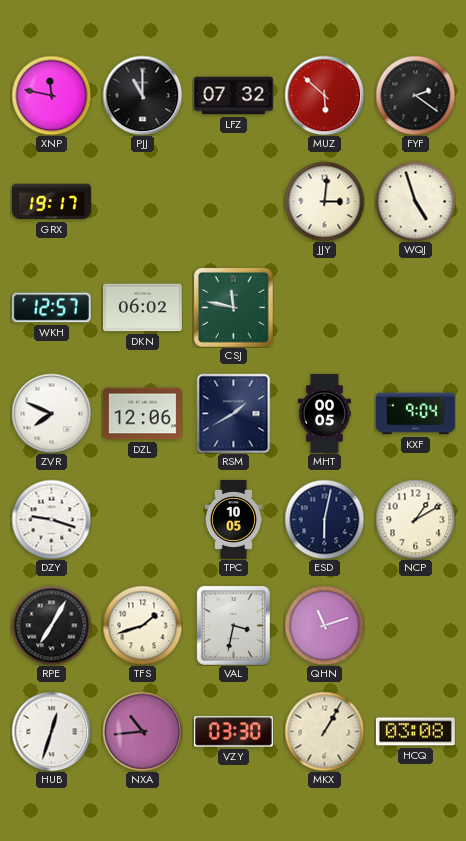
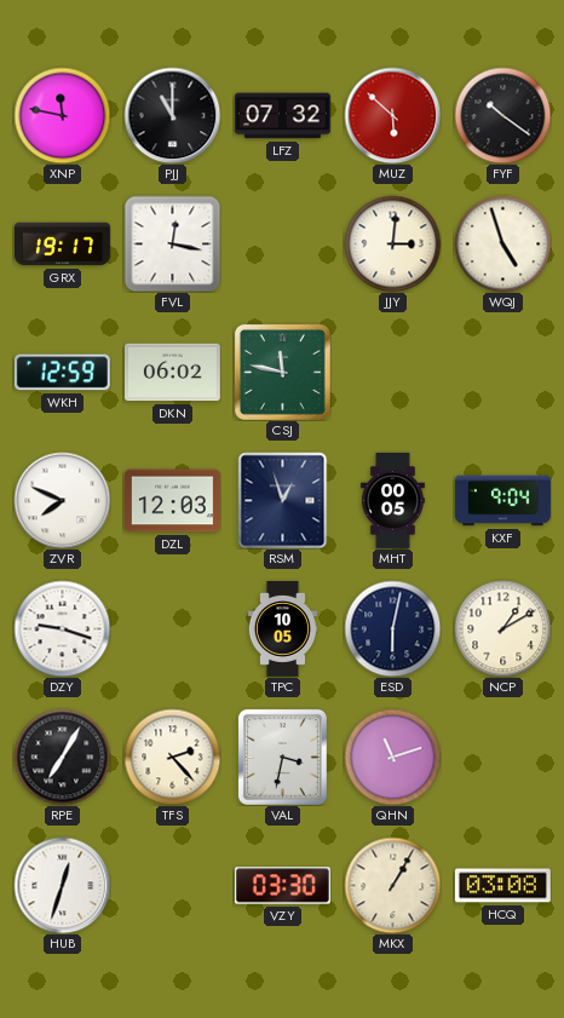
FYF: 2:21 -> 10:21 (502, 115)
FVL: none -> 12:17 (172, 243)
WKH: 12:57 -> 12:59 (62, 373)
DZL: 12:06 -> 12:03 (172, 501)
RSM: 1:40 -> 12:57 (283, 500)
TFS: 1:42 -> 2:23 (172, 757)
NXA: 10:44 -> none (142, 731)
